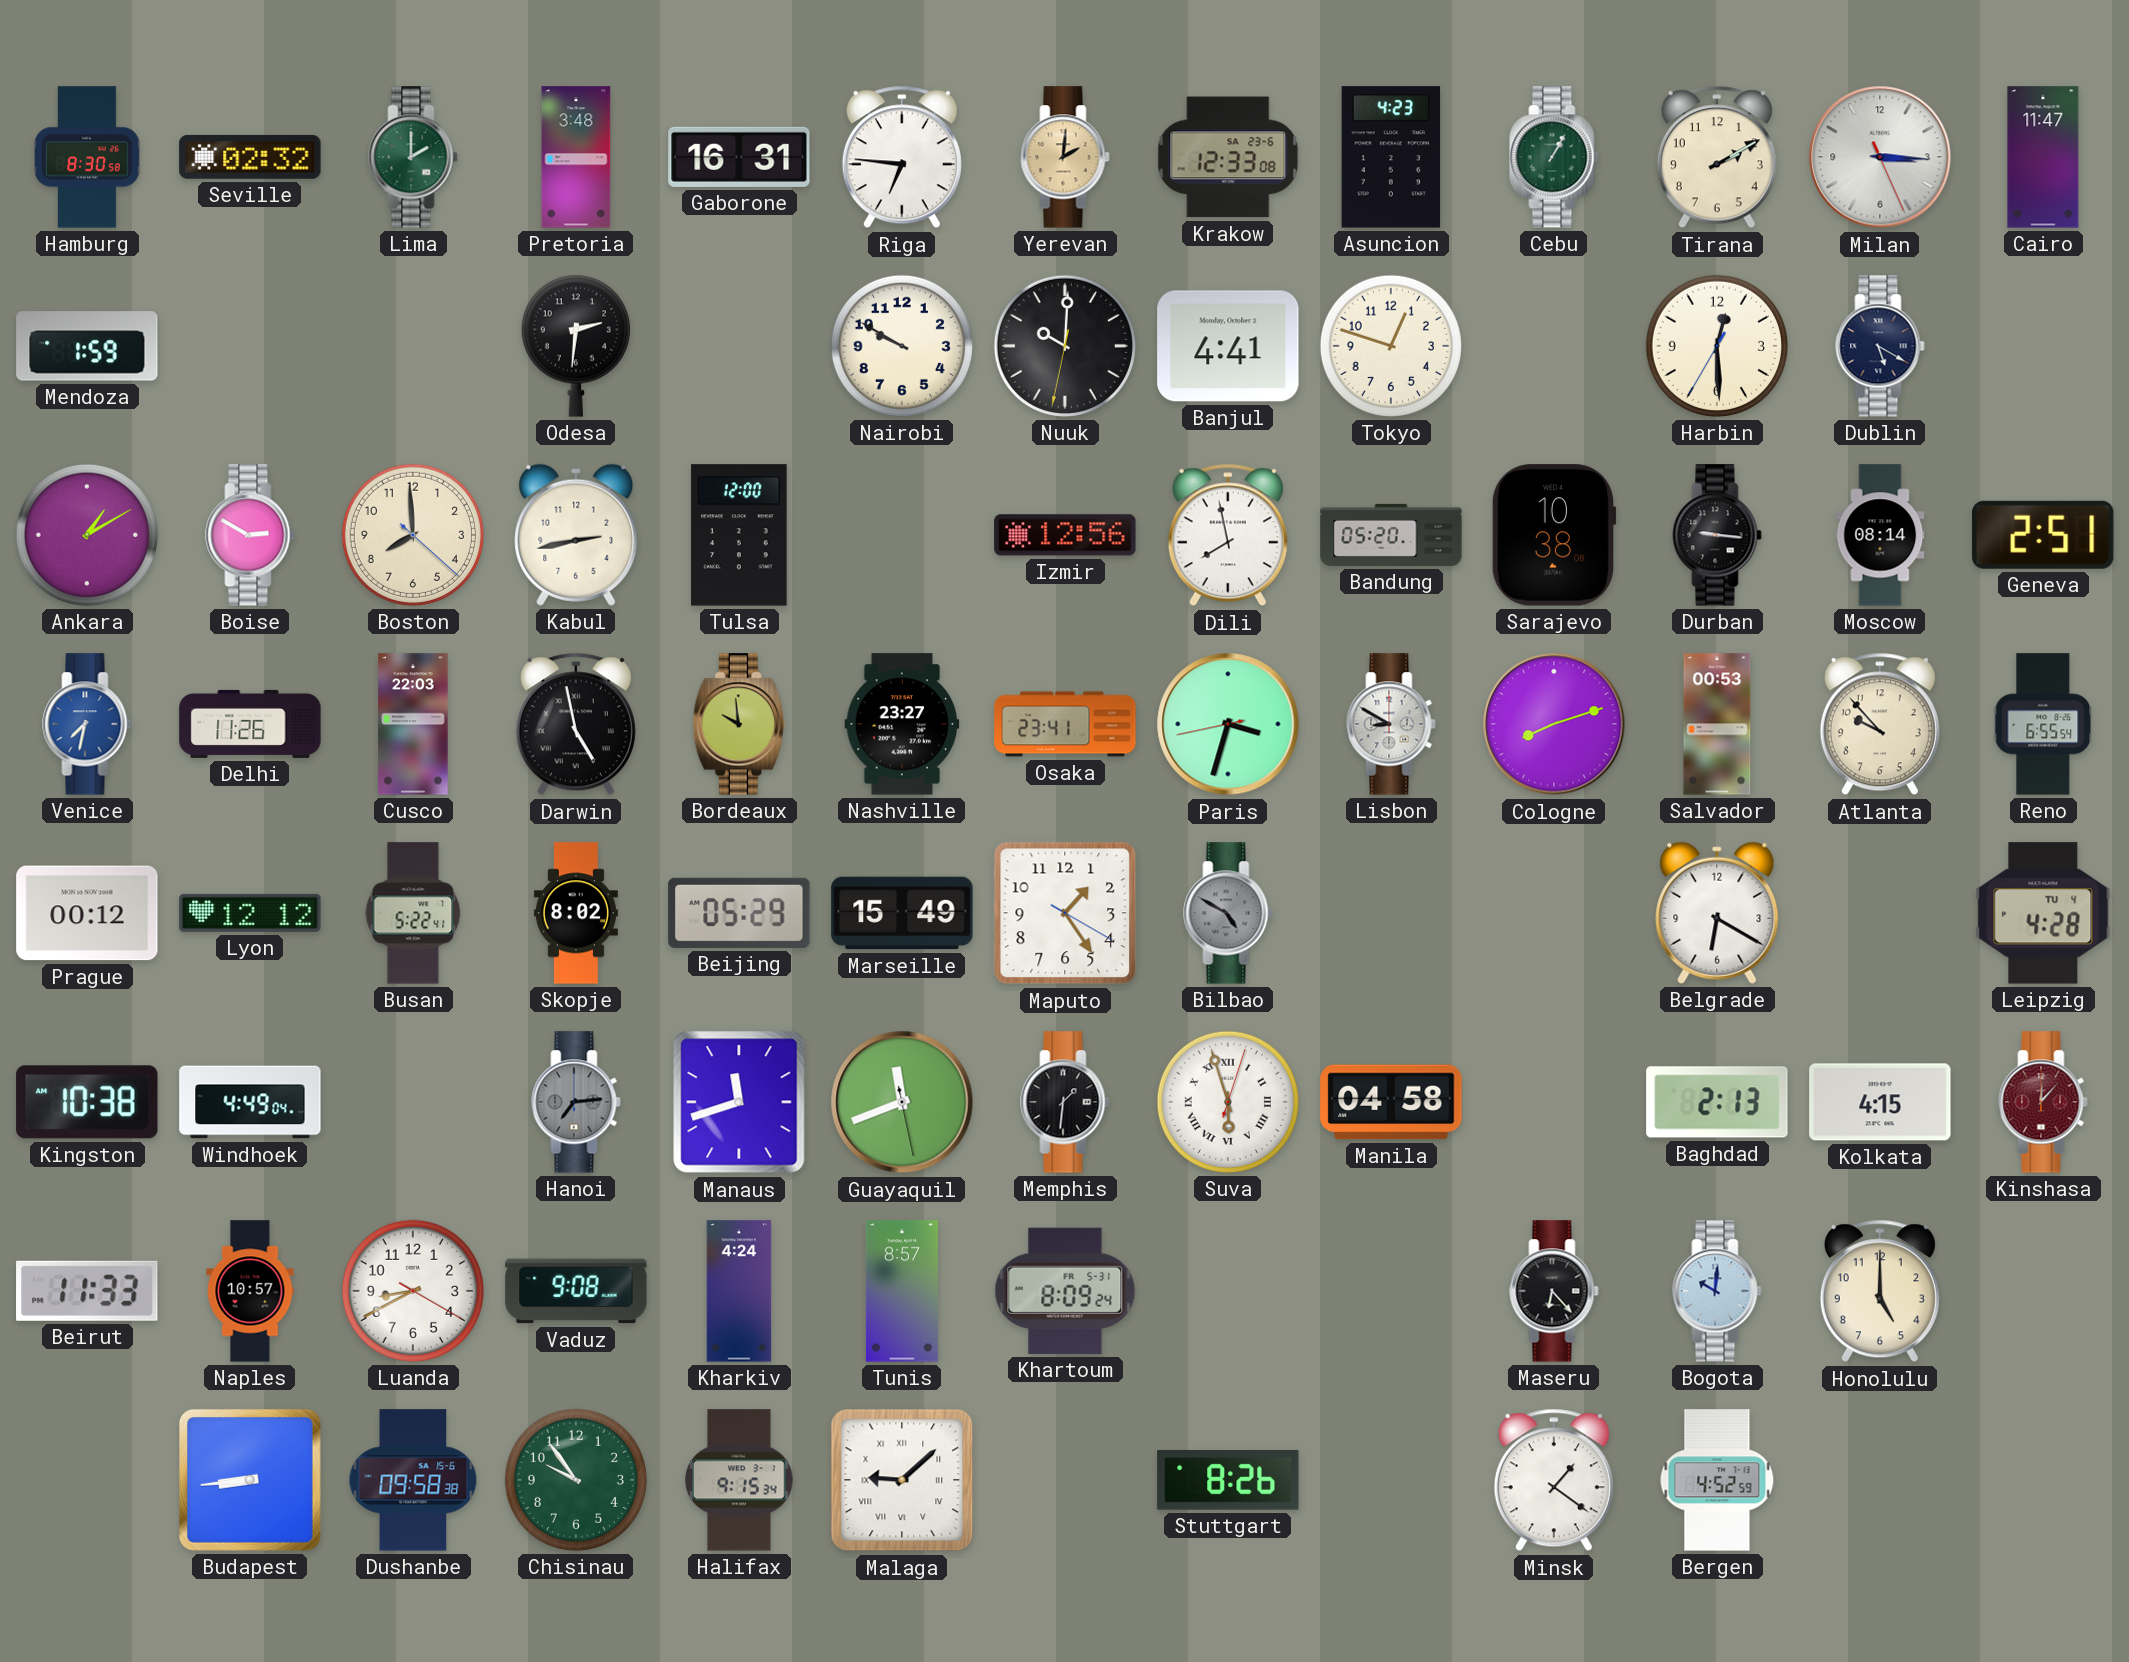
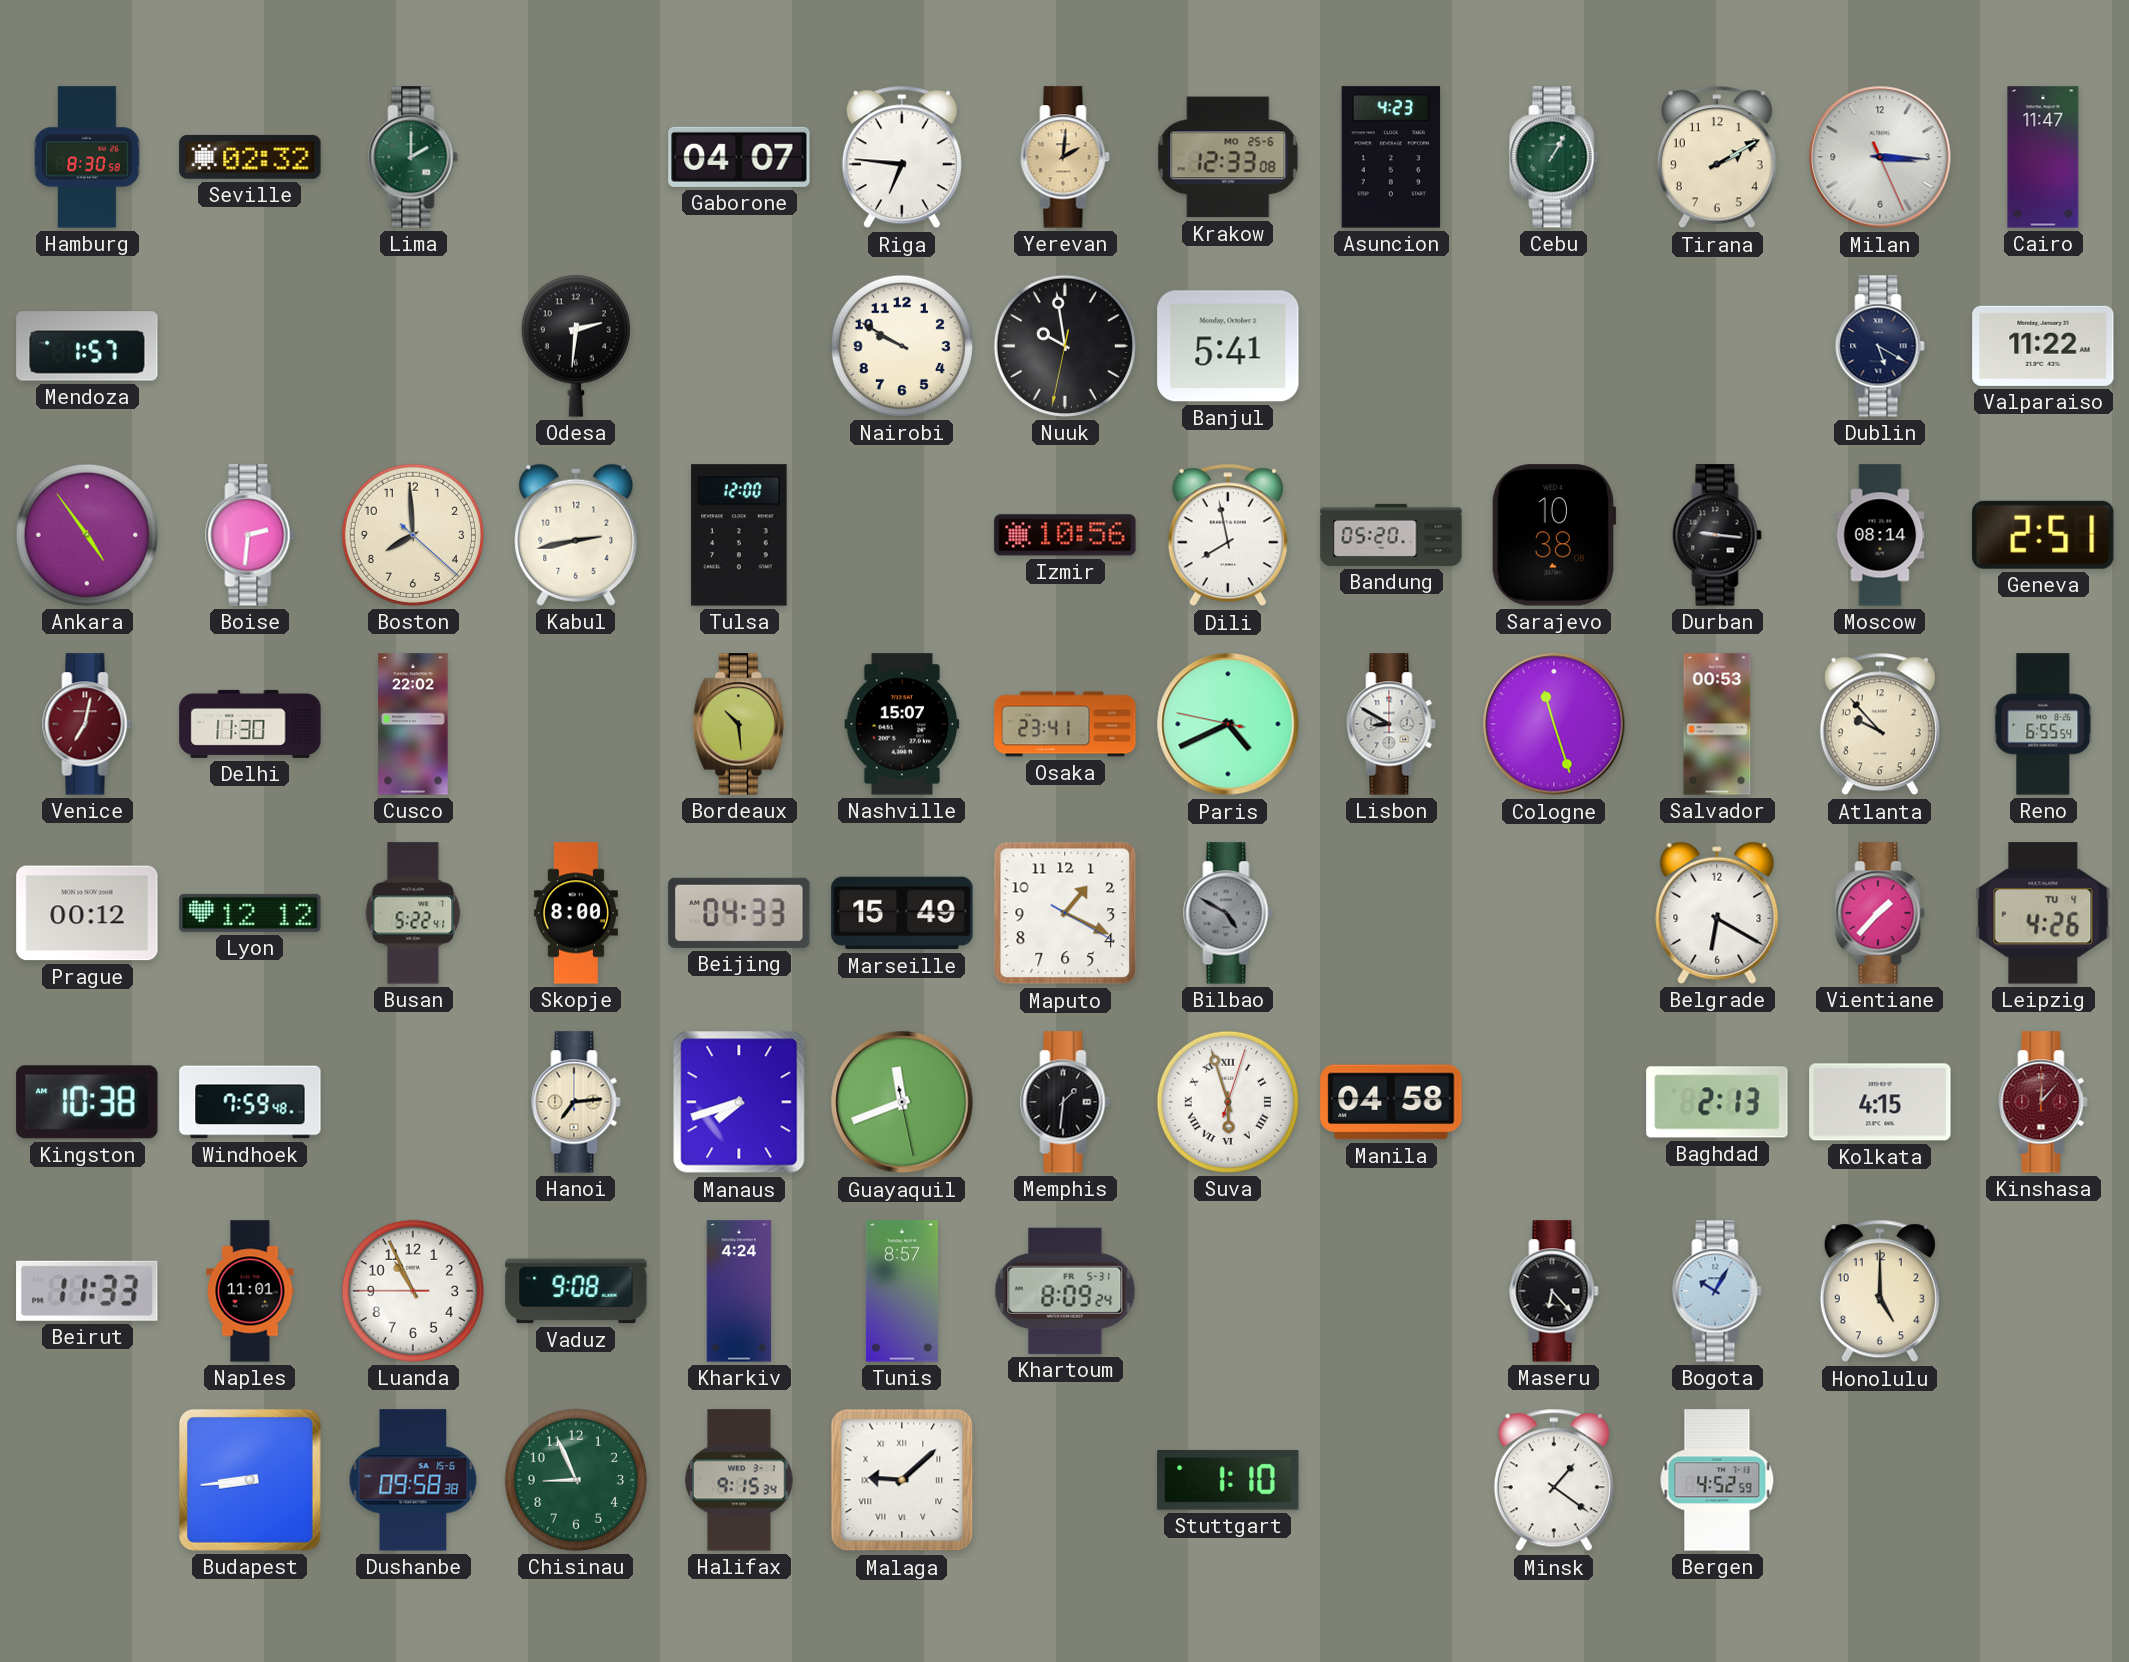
Pretoria: 3:48 -> none (576, 157)
Gaborone: 16:31 -> 04:07 (739, 157)
Krakow date: SA 23-6 -> MO 25-6 (1228, 157)
Mendoza: 1:59 -> 1:57 (87, 346)
Nuuk: 10:00 -> 9:58 (1065, 346)
Banjul: 4:41 -> 5:41 (1228, 346)
Tokyo: 12:48 -> none (1391, 346)
Harbin: 12:29 -> none (1717, 346)
Valparaiso: none -> 11:22 (2043, 346)
Ankara: 1:10 -> 4:54 (87, 535)
Boise: 2:50 -> 2:31 (250, 535)
Izmir: 12:56 -> 10:56 (1065, 535)
Venice: 7:32 -> 7:02 (87, 724)
Venice dial: blue -> burgundy (87, 724)
Delhi: 11:26 -> 11:30 (250, 724)
Cusco: 22:03 -> 22:02 (413, 724)
Darwin: 4:58 -> none (576, 724)
Bordeaux: 9:59 -> 10:29 (739, 724)
Nashville: 23:27 -> 15:07 (902, 724)
Paris: 3:32 -> 4:40 (1228, 724)
Cologne: 8:12 -> 11:27 (1554, 724)
Skopje: 8:02 -> 8:00 (576, 913)
Beijing: 05:29 -> 04:33 (739, 913)
Maputo: 1:24 -> 1:19 (1065, 913)
Vientiane: none -> 1:37 (1880, 913)
Leipzig: 4:28 -> 4:26 (2043, 913)
Windhoek: 4:49 -> 7:59 (250, 1102)
Hanoi dial: grey -> cream (576, 1102)
Manaus: 11:42 -> 7:42 (739, 1102)
Naples: 10:57 -> 11:01 (250, 1291)
Luanda: 8:40 -> 10:55 (413, 1291)
Bogota: 10:01 -> 10:05 (1717, 1291)
Chisinau: 9:54 -> 8:56 (576, 1480)
Stuttgart: 8:26 -> 1:10 (1228, 1480)
